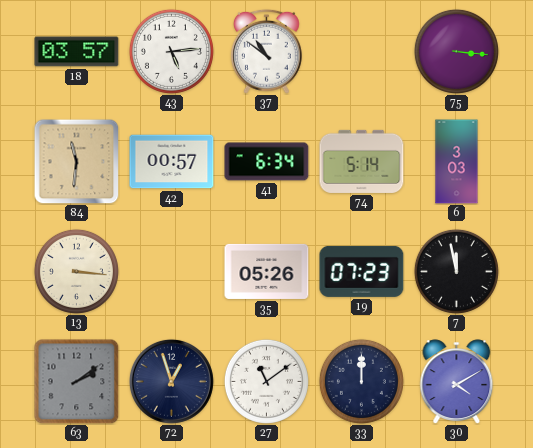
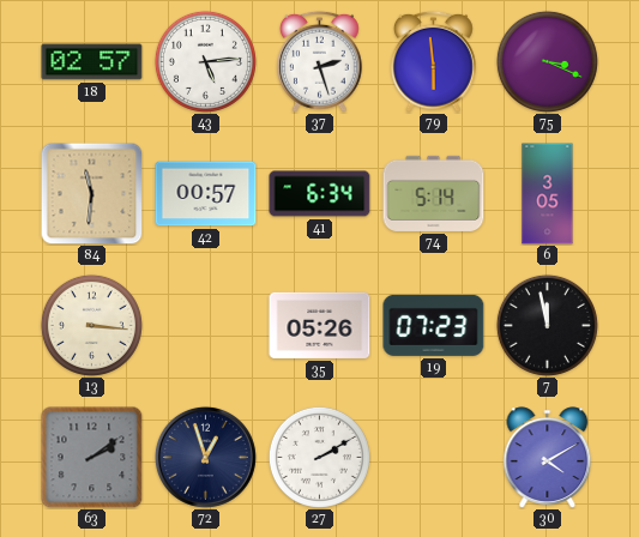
18: 03:57 -> 02:57 (92, 62)
37: 10:51 -> 2:27 (320, 61)
79: none -> 5:59 (434, 61)
75: 3:16 -> 3:19 (547, 61)
6: 3:03 -> 3:05 (548, 194)
27: 11:09 -> 2:10 (319, 457)
33: 12:00 -> none (361, 381)
